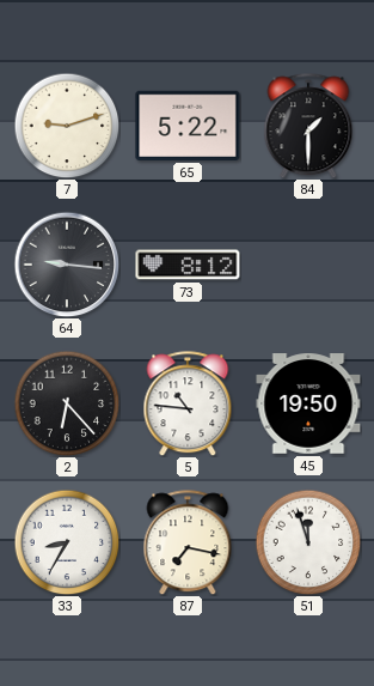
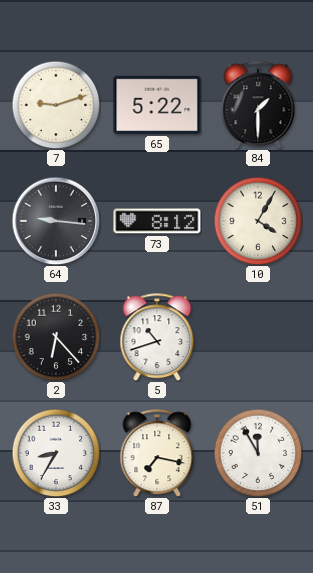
10: none -> 4:05 (258, 221)
5: 10:46 -> 10:42 (157, 337)
45: 19:50 -> none (308, 403)
51: 11:57 -> 11:55 (258, 453)
